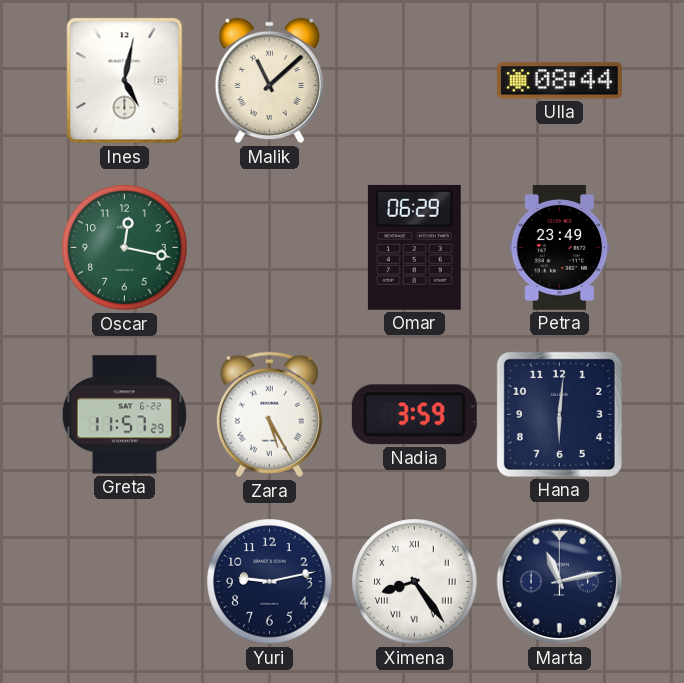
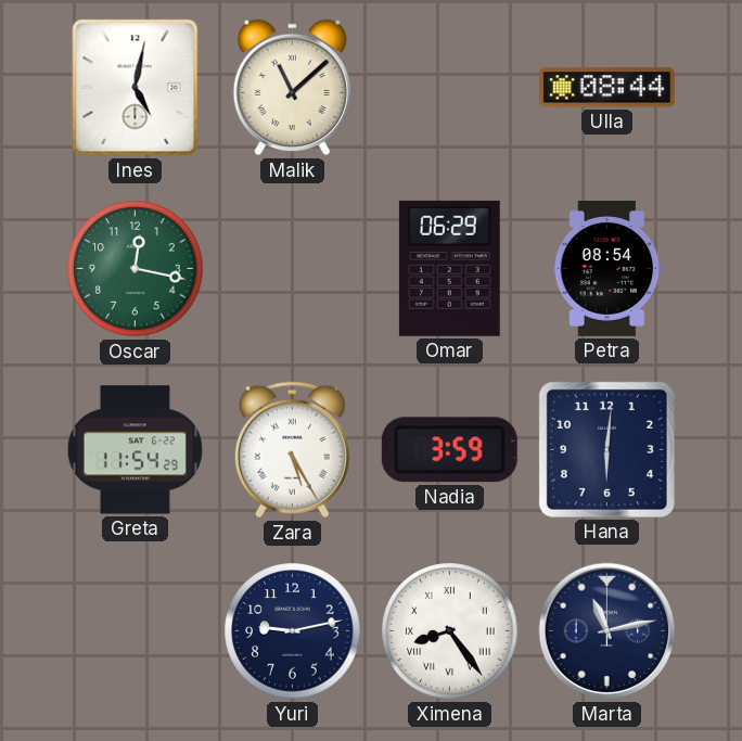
Petra: 23:49 -> 08:54 (607, 268)
Greta: 11:57 -> 11:54 (135, 450)
